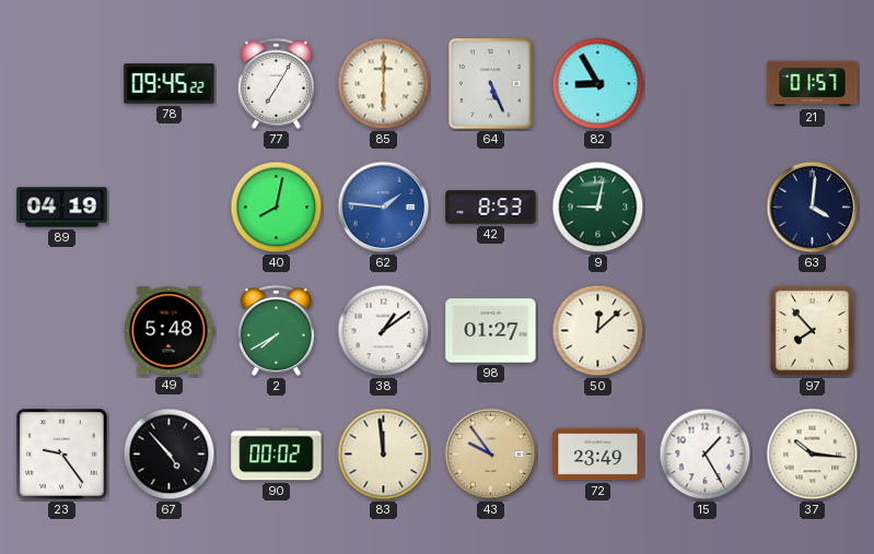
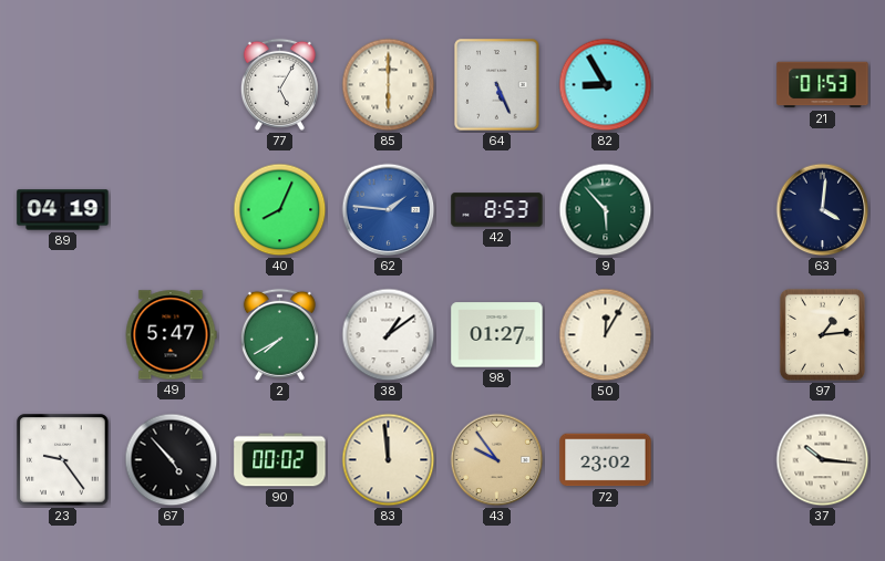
78: 09:45 -> none (170, 84)
77: 7:05 -> 5:05 (279, 84)
21: 01:57 -> 01:53 (823, 85)
40: 8:02 -> 8:04 (280, 210)
9: 9:02 -> 5:53 (606, 210)
49: 5:48 -> 5:47 (171, 335)
50: 12:08 -> 12:05 (606, 335)
97: 7:53 -> 1:14 (822, 334)
72: 23:49 -> 23:02 (606, 460)
15: 1:25 -> none (706, 455)
